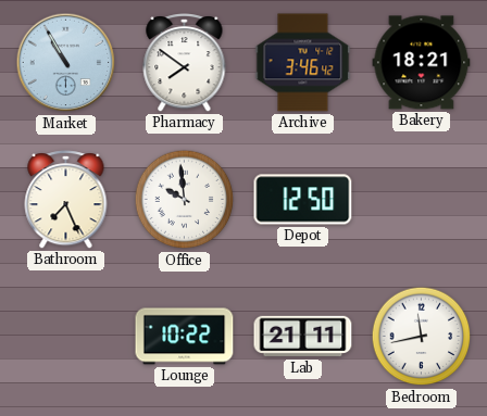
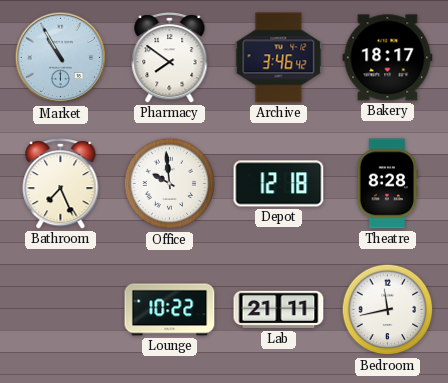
Bakery: 18:21 -> 18:17 (388, 58)
Depot: 12:50 -> 12:18 (279, 184)
Theatre: none -> 8:28 (387, 184)
